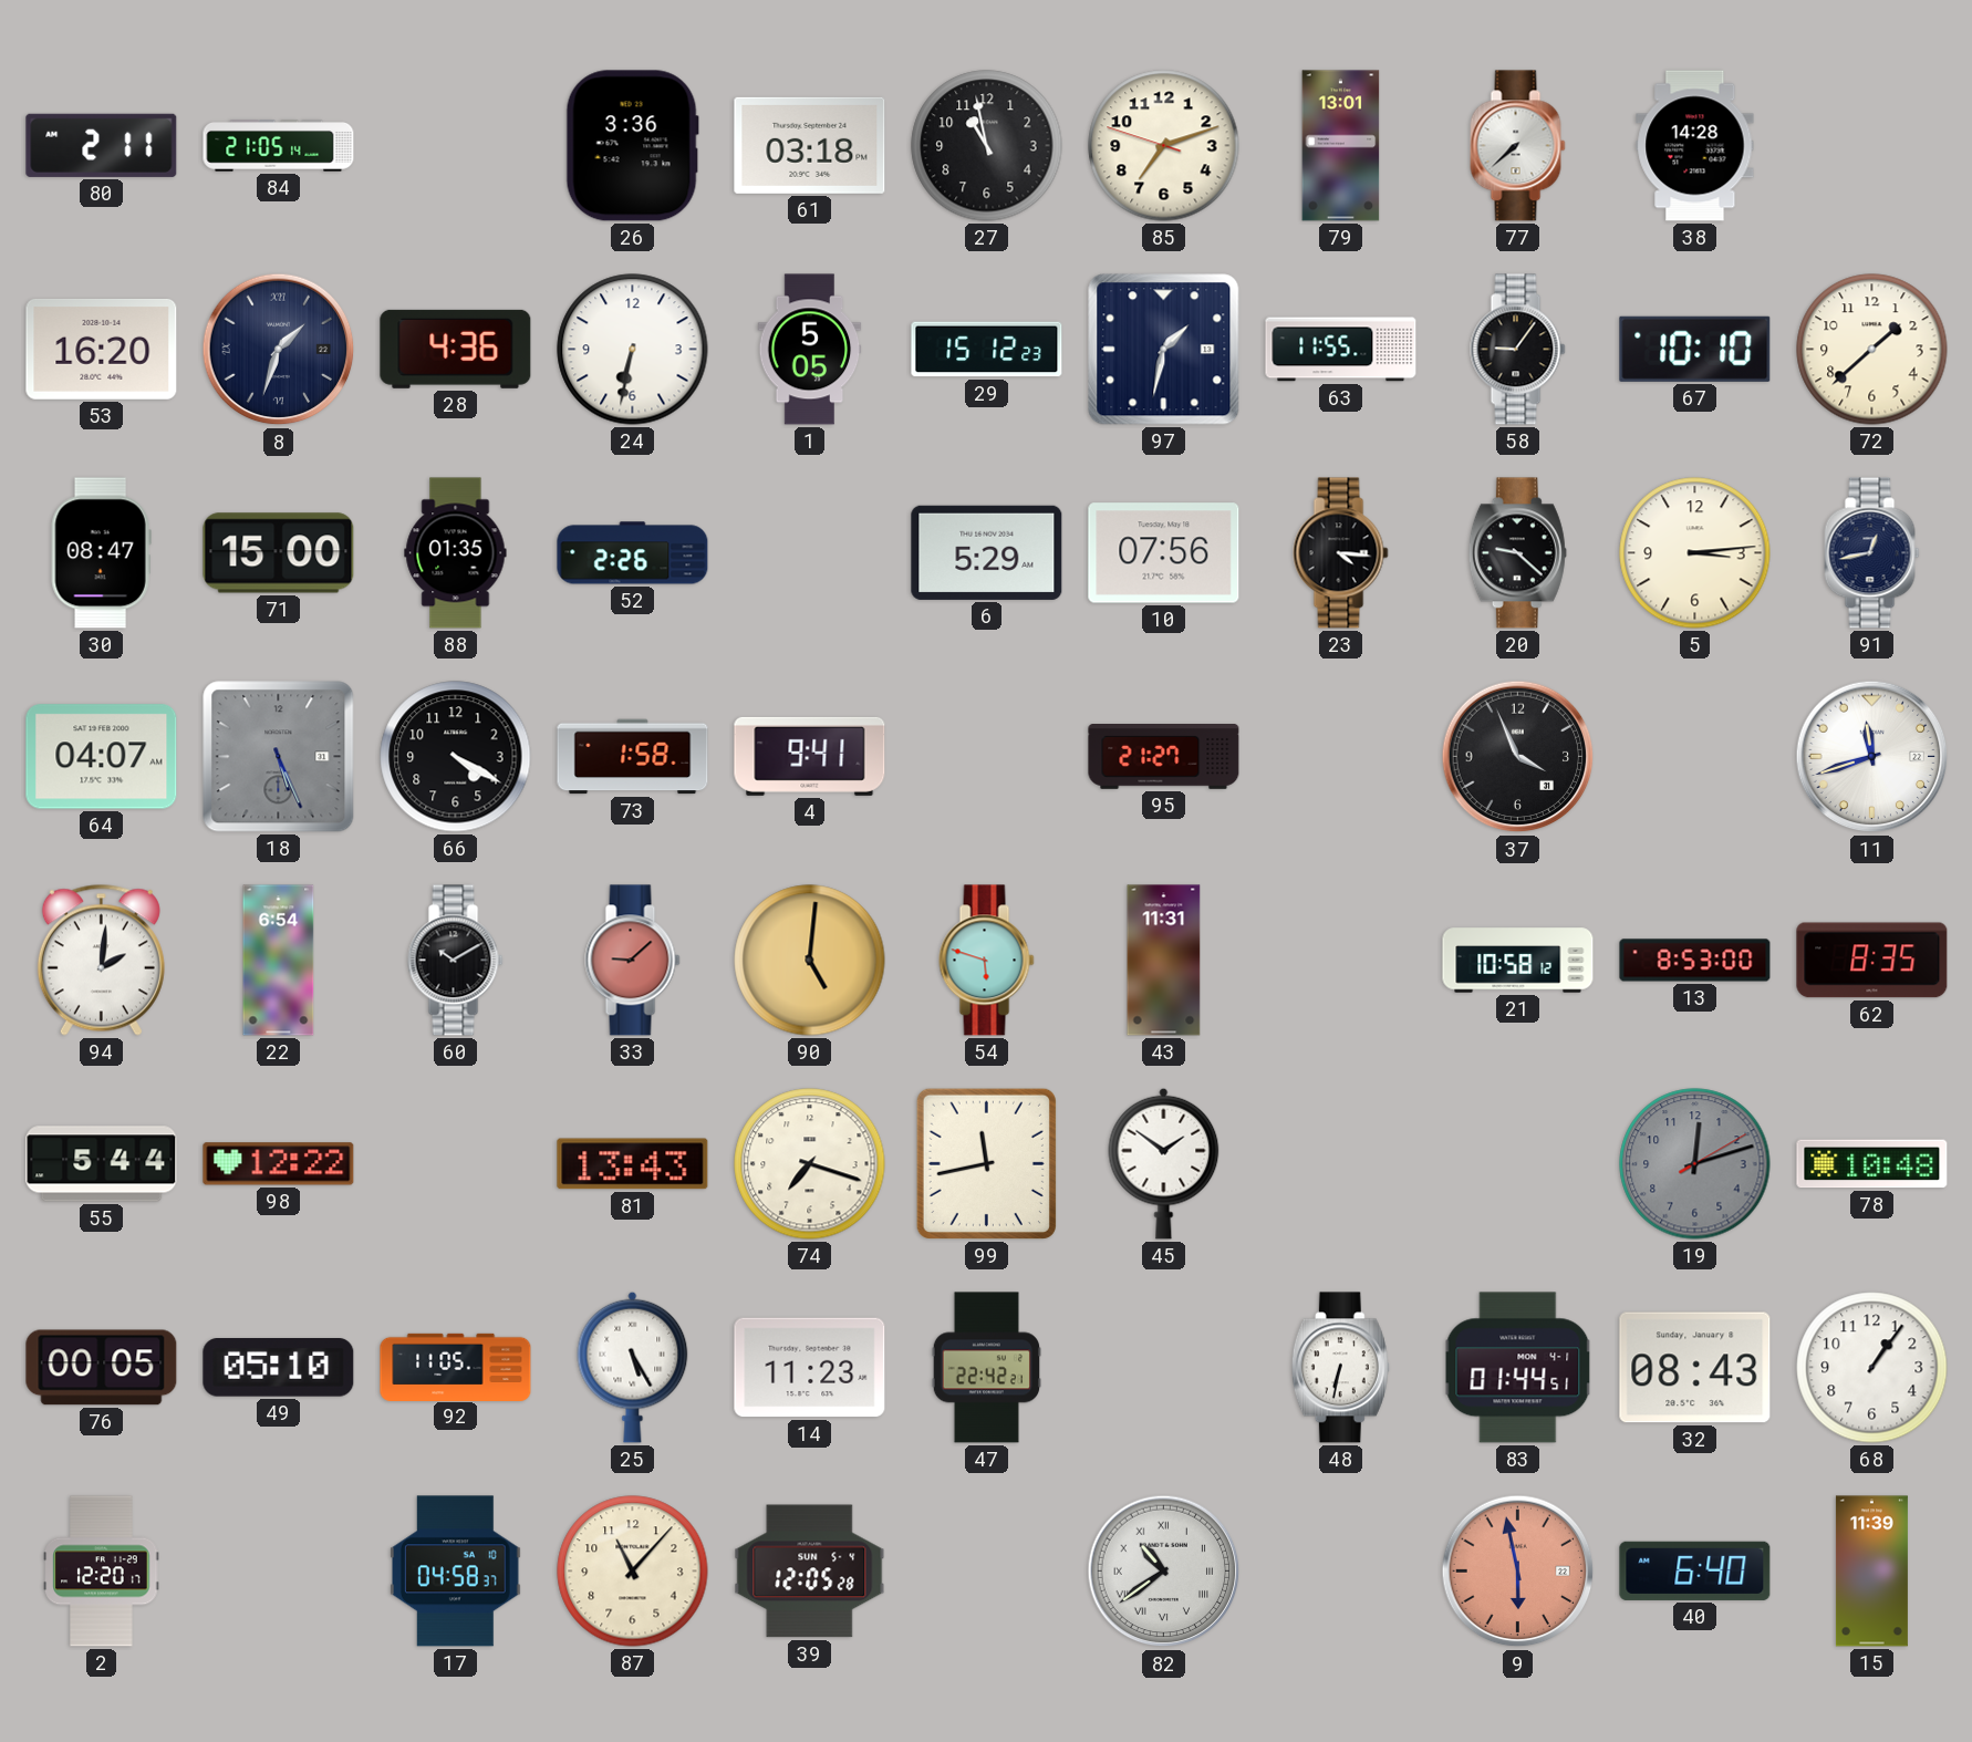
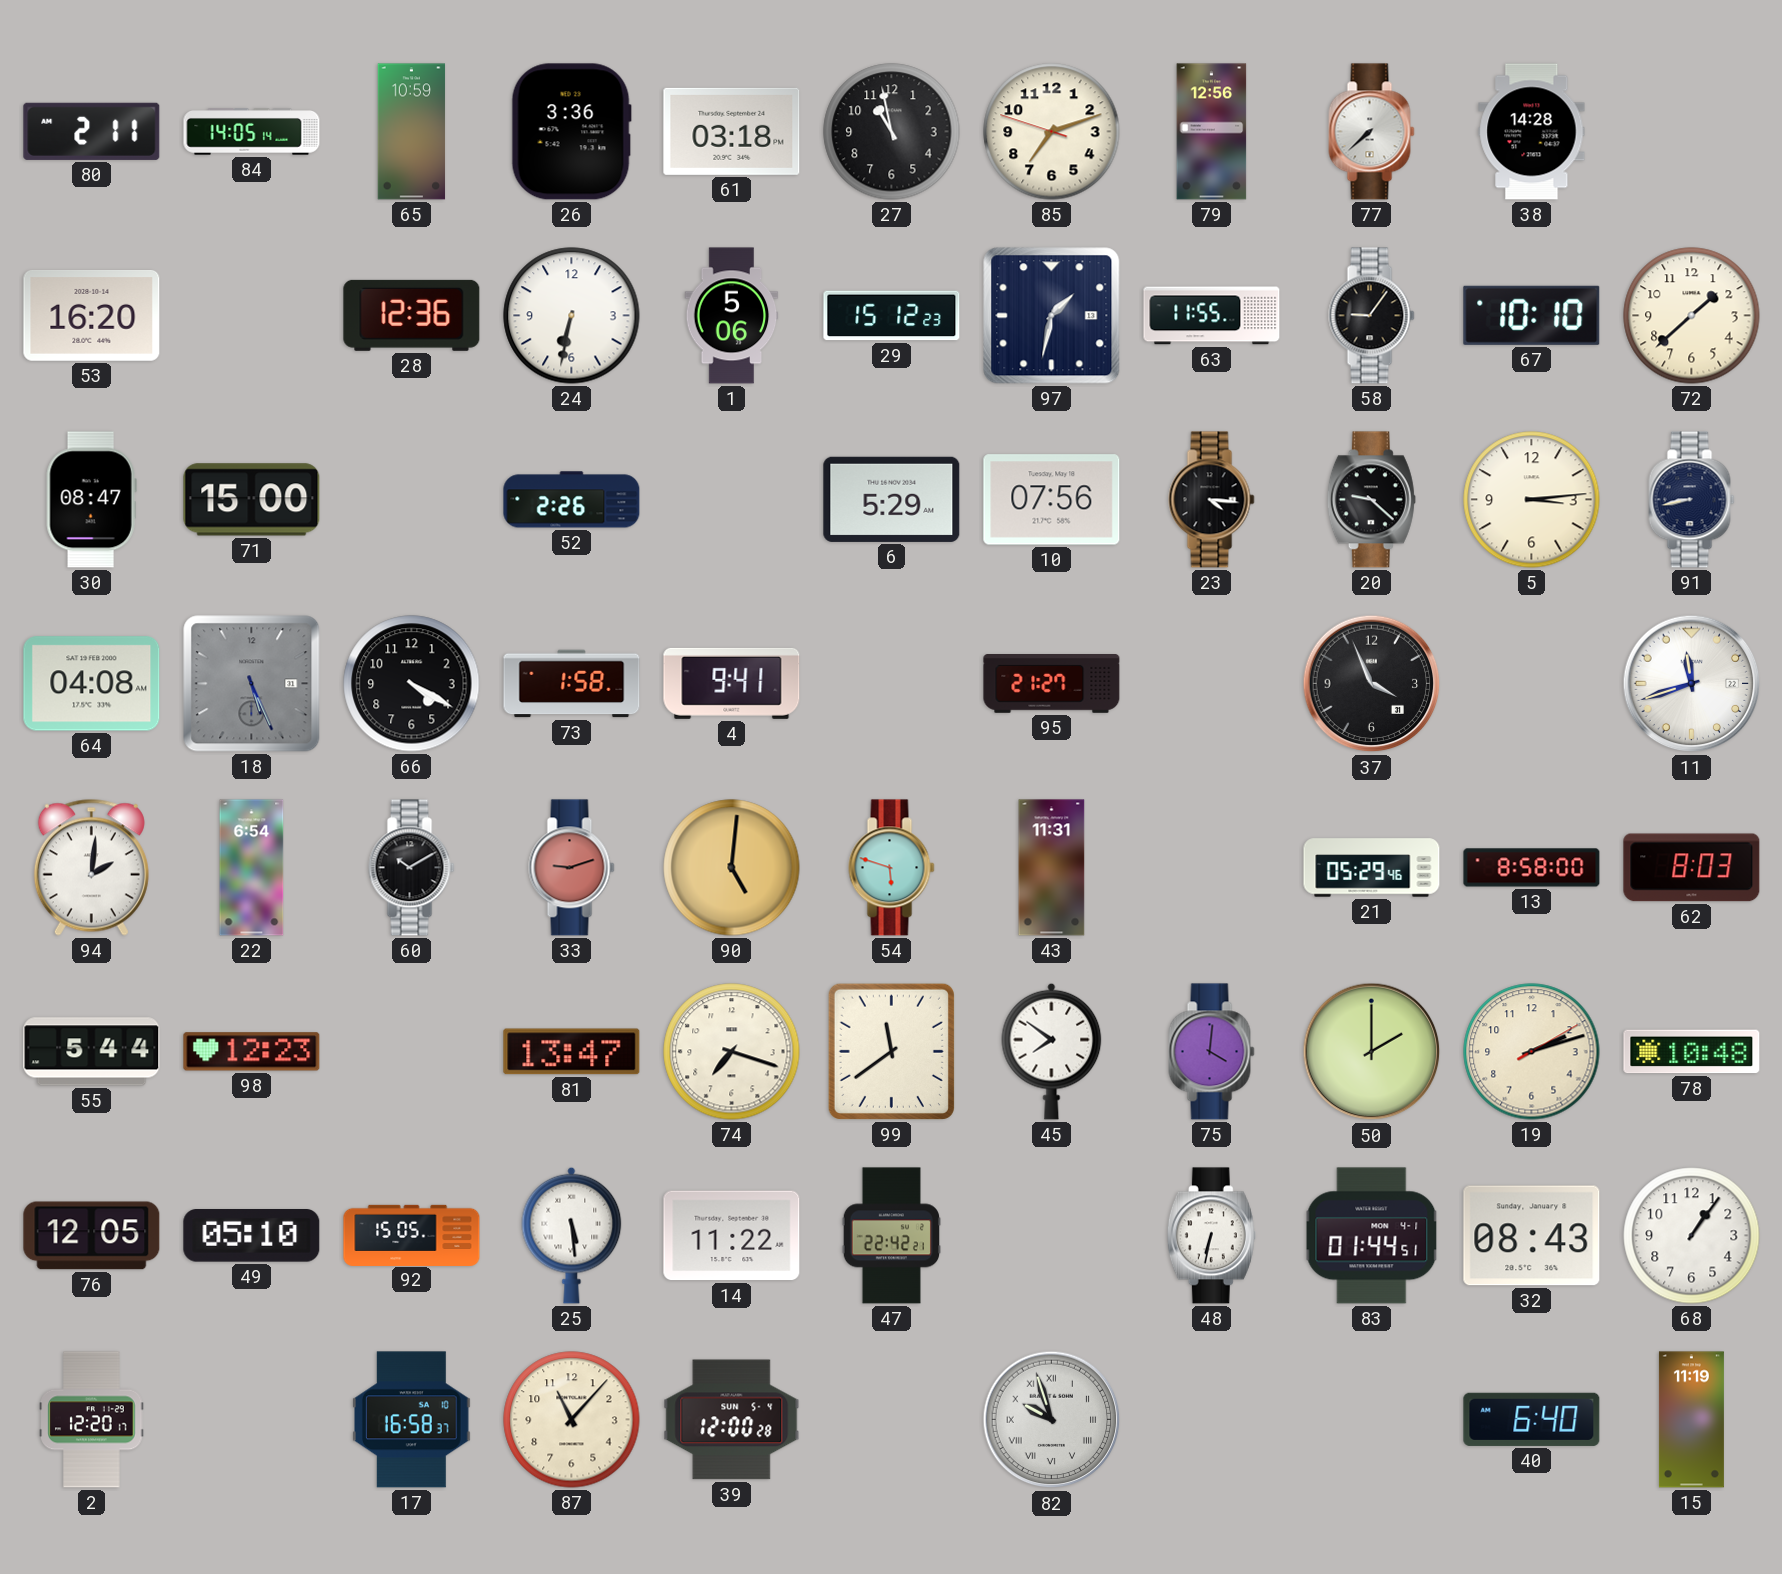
84: 21:05 -> 14:05 (252, 132)
65: none -> 10:59 (412, 132)
79: 13:01 -> 12:56 (1212, 132)
8: 1:33 -> none (279, 350)
28: 4:36 -> 12:36 (412, 315)
1: 5:05 -> 5:06 (732, 316)
88: 01:35 -> none (456, 553)
91: 12:43 -> 8:43 (1692, 500)
64: 04:07 -> 04:08 (92, 684)
33: 9:08 -> 9:12 (572, 868)
21: 10:58 -> 05:29 (1372, 868)
13: 8:53 -> 8:58 (1532, 868)
62: 8:35 -> 8:03 (1692, 868)
98: 12:22 -> 12:23 (252, 1052)
81: 13:43 -> 13:47 (572, 1052)
99: 11:43 -> 11:39 (891, 1051)
45: 1:51 -> 7:51 (1052, 1051)
75: none -> 4:01 (1212, 1052)
50: none -> 2:00 (1372, 1052)
19: 12:12 -> 2:12 (1532, 1052)
19 dial: grey -> cream (1532, 1052)
76: 00:05 -> 12:05 (92, 1236)
92: 11:05 -> 15:05 (412, 1235)
25: 5:25 -> 5:29 (572, 1235)
14: 11:23 -> 11:22 (732, 1236)
17: 04:58 -> 16:58 (412, 1420)
39: 12:05 -> 12:00 (732, 1420)
82: 10:39 -> 9:57 (1052, 1420)
9: 5:58 -> none (1518, 1572)
15: 11:39 -> 11:19 (1691, 1420)
